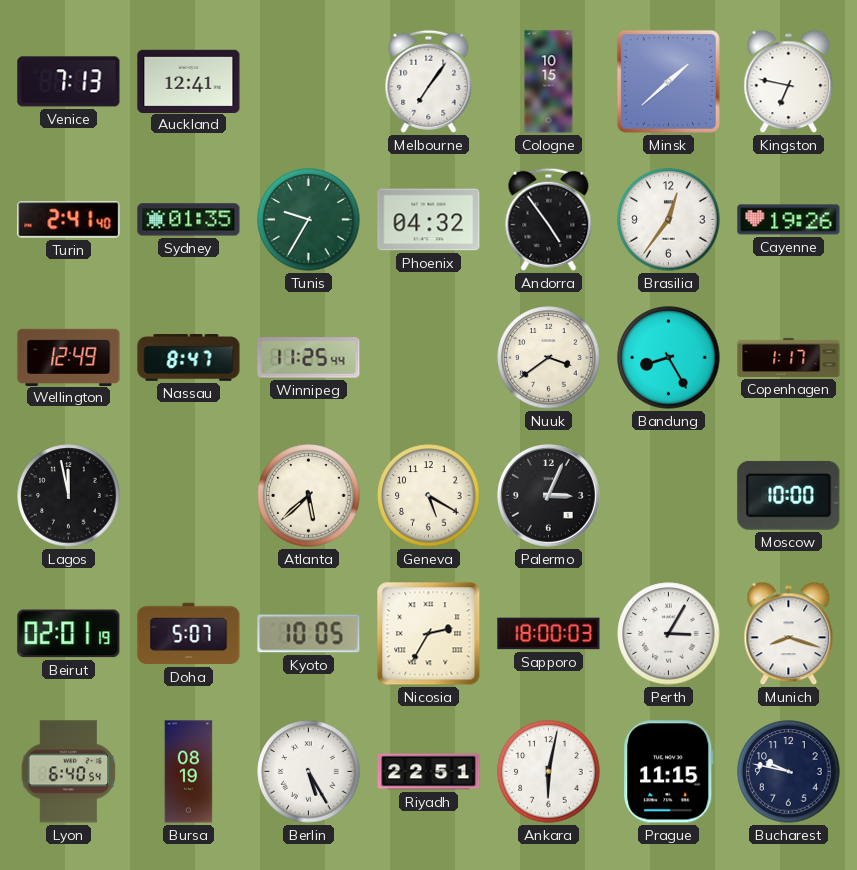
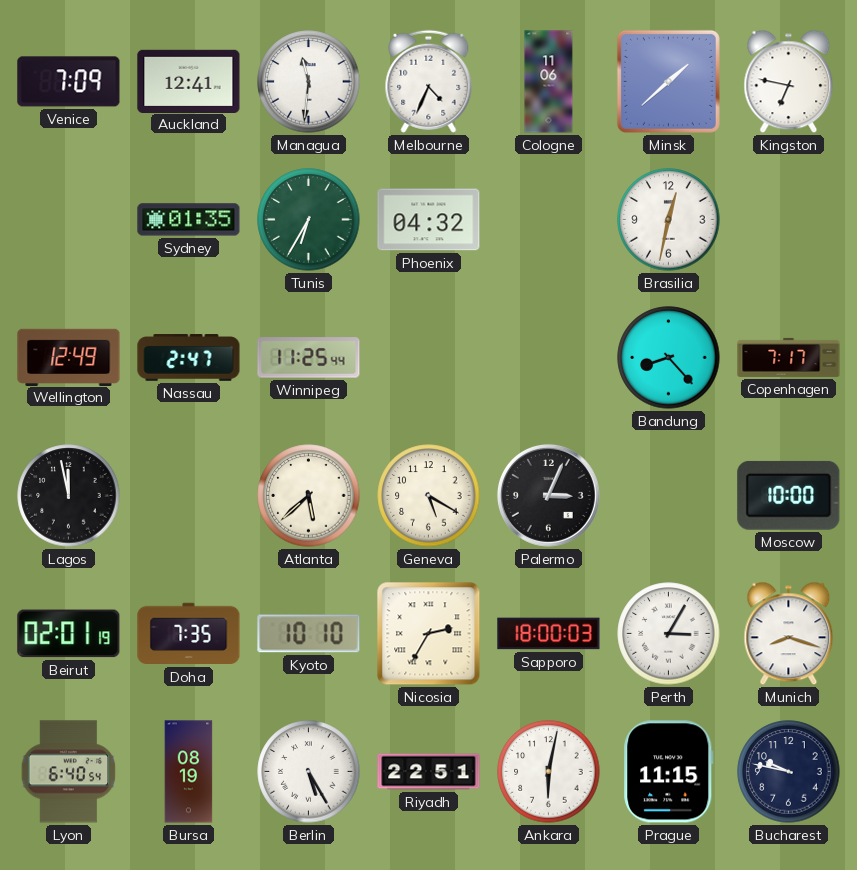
Venice: 7:13 -> 7:09 (69, 82)
Managua: none -> 11:31 (309, 82)
Melbourne: 7:06 -> 4:34 (429, 81)
Cologne: 10:15 -> 11:06 (549, 82)
Turin: 2:41 -> none (69, 220)
Tunis: 9:35 -> 6:35 (309, 220)
Andorra: 4:54 -> none (549, 219)
Brasilia: 12:36 -> 12:32 (669, 220)
Cayenne: 19:26 -> none (789, 220)
Nassau: 8:47 -> 2:47 (189, 358)
Nuuk: 3:39 -> none (549, 358)
Bandung: 8:25 -> 8:23 (669, 358)
Copenhagen: 1:17 -> 7:17 (789, 357)
Doha: 5:07 -> 7:35 (189, 634)
Kyoto: 10:05 -> 10:10 (309, 634)
